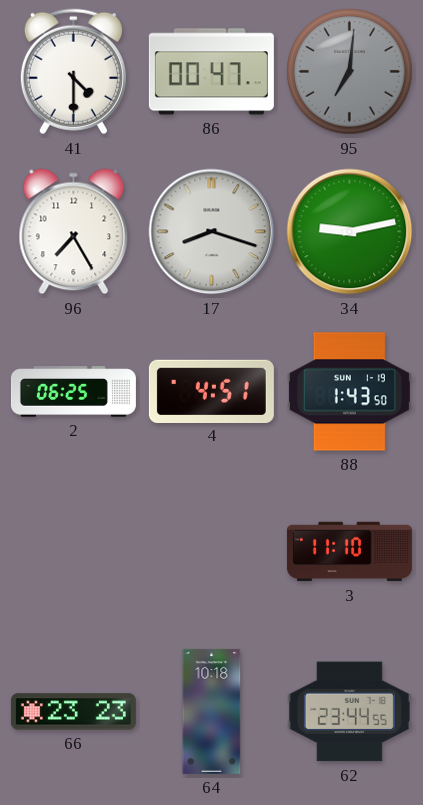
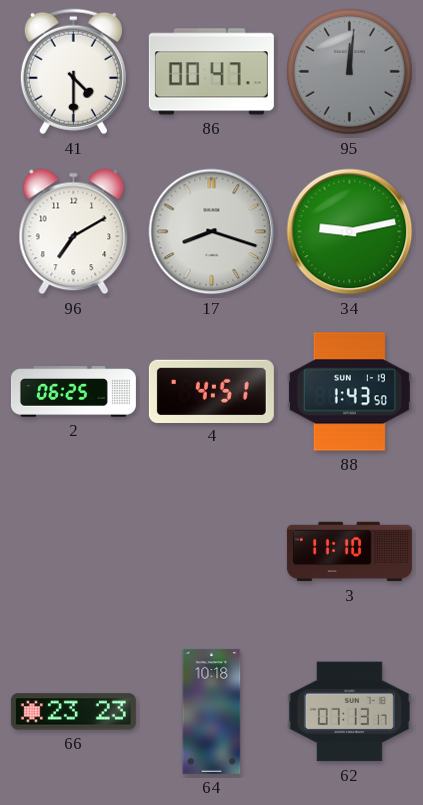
95: 7:01 -> 12:01 (350, 72)
96: 7:25 -> 7:10 (74, 232)
62: 23:44 -> 07:13 (349, 712)
